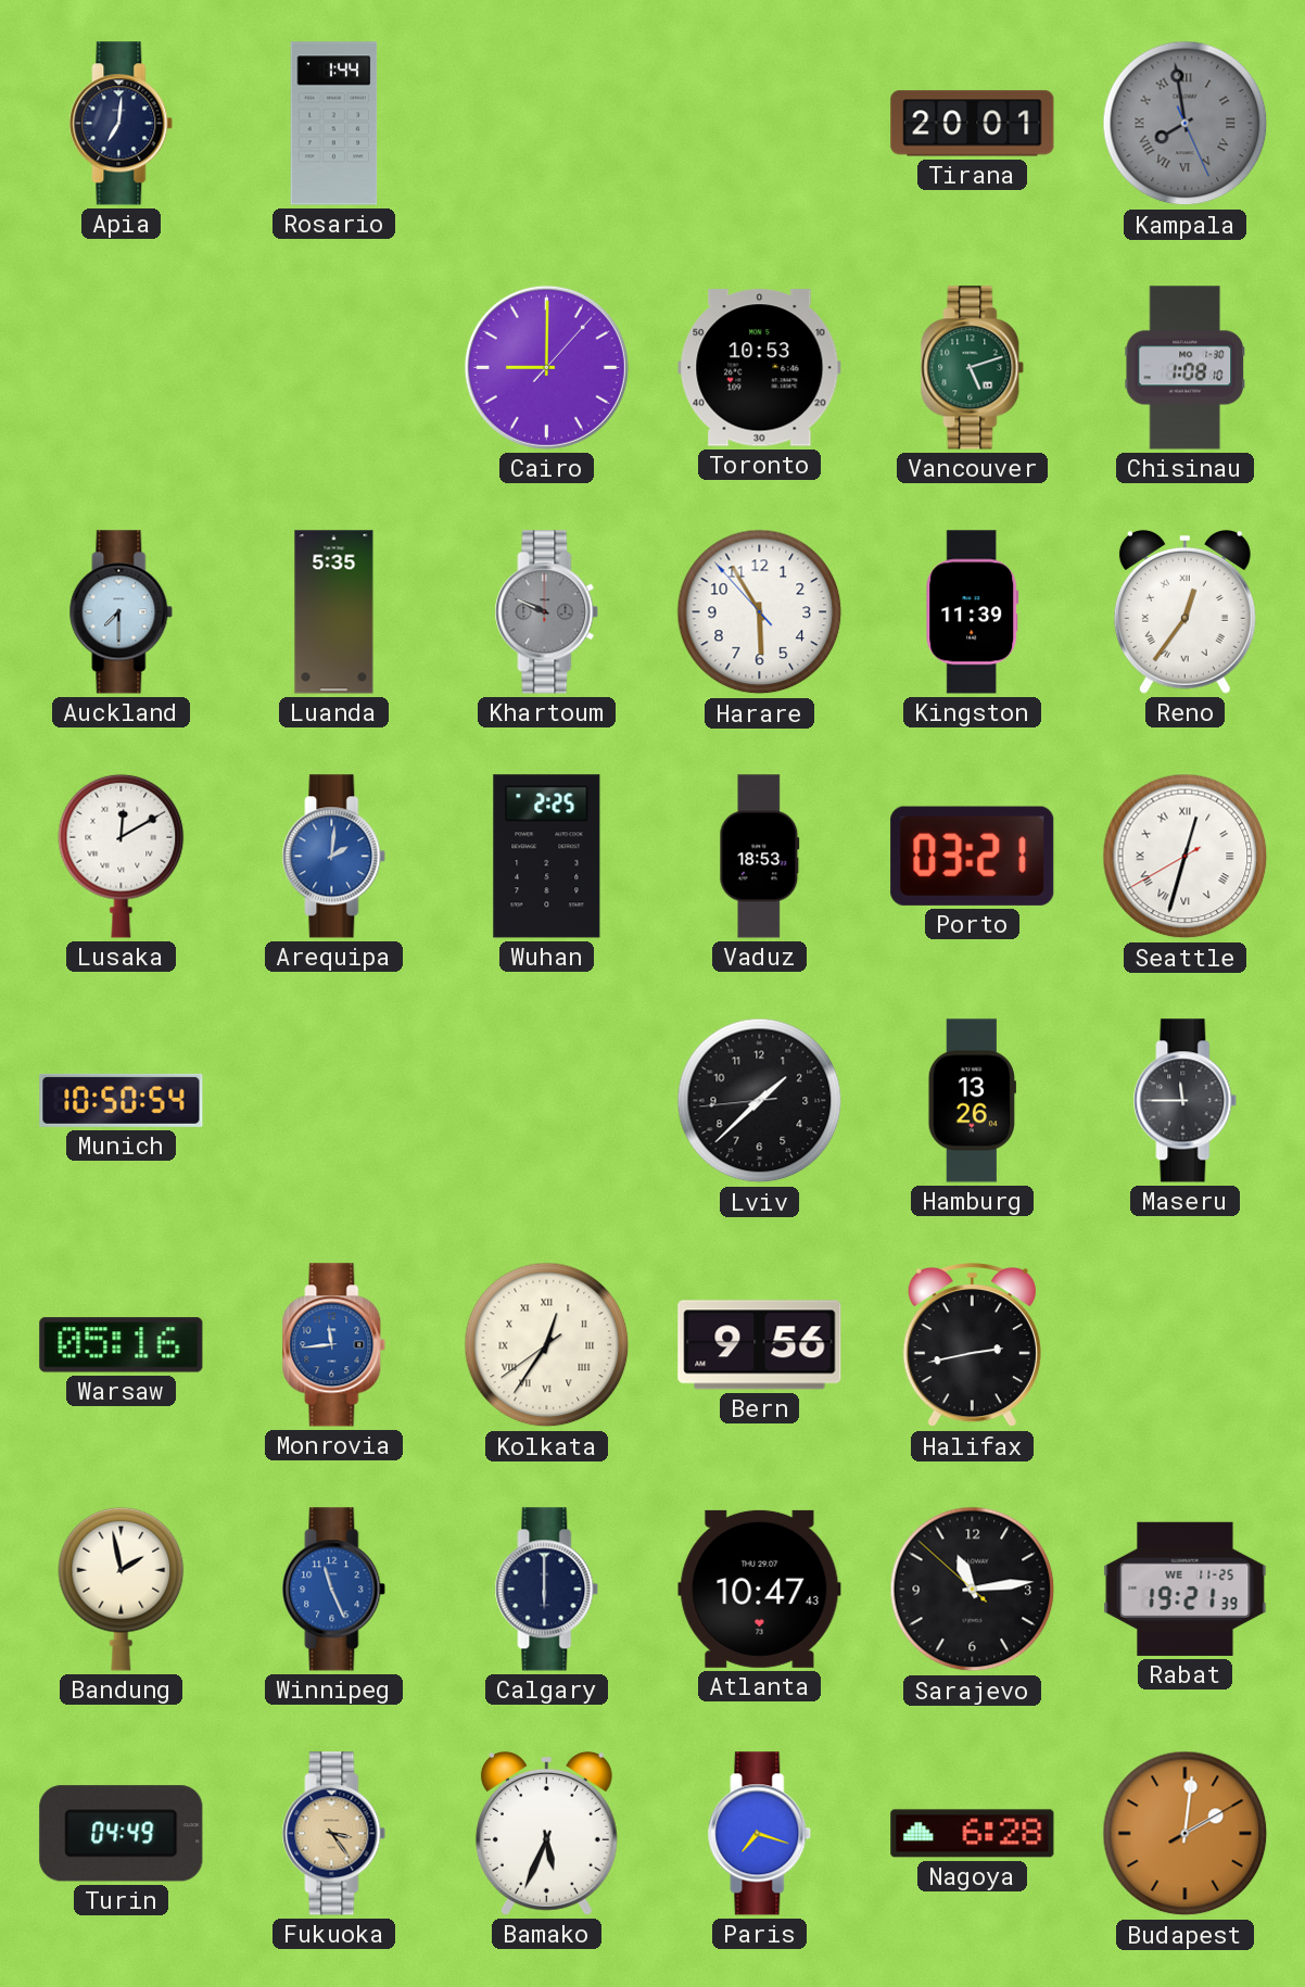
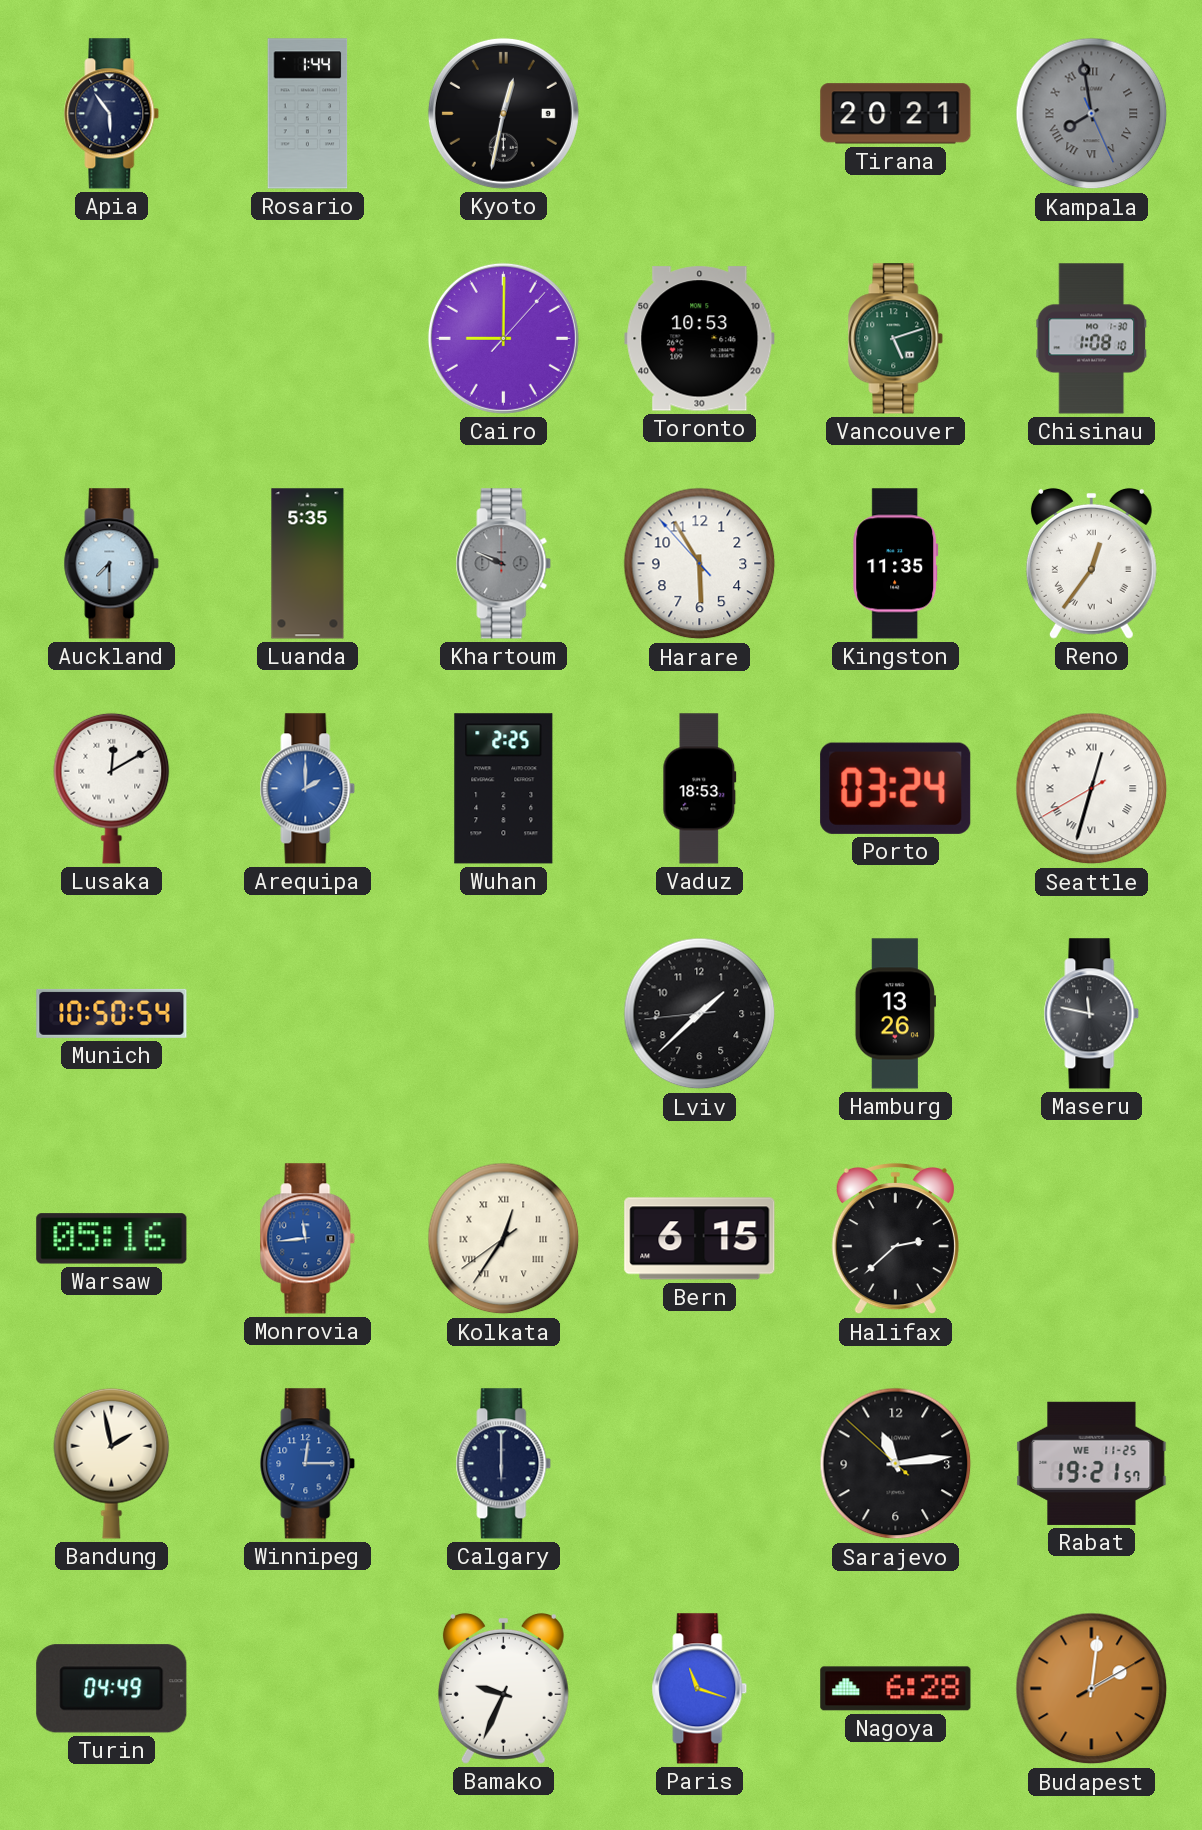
Apia: 7:01 -> 5:54 (112, 114)
Kyoto: none -> 12:32 (503, 113)
Tirana: 20:01 -> 20:21 (896, 114)
Kingston: 11:39 -> 11:35 (896, 564)
Arequipa: 2:01 -> 2:00 (308, 789)
Porto: 03:21 -> 03:24 (896, 788)
Maseru: 11:45 -> 11:47 (1092, 1014)
Bern: 9:56 -> 6:15 (700, 1239)
Halifax: 2:43 -> 2:38 (895, 1239)
Winnipeg: 11:26 -> 12:15 (308, 1464)
Atlanta: 10:47 -> none (760, 1589)
Rabat: 19:21:39 -> 19:21:57 (1092, 1463)
Fukuoka: 3:24 -> none (334, 1834)
Bamako: 5:34 -> 9:34 (503, 1688)
Paris: 7:18 -> 11:18 (700, 1689)
